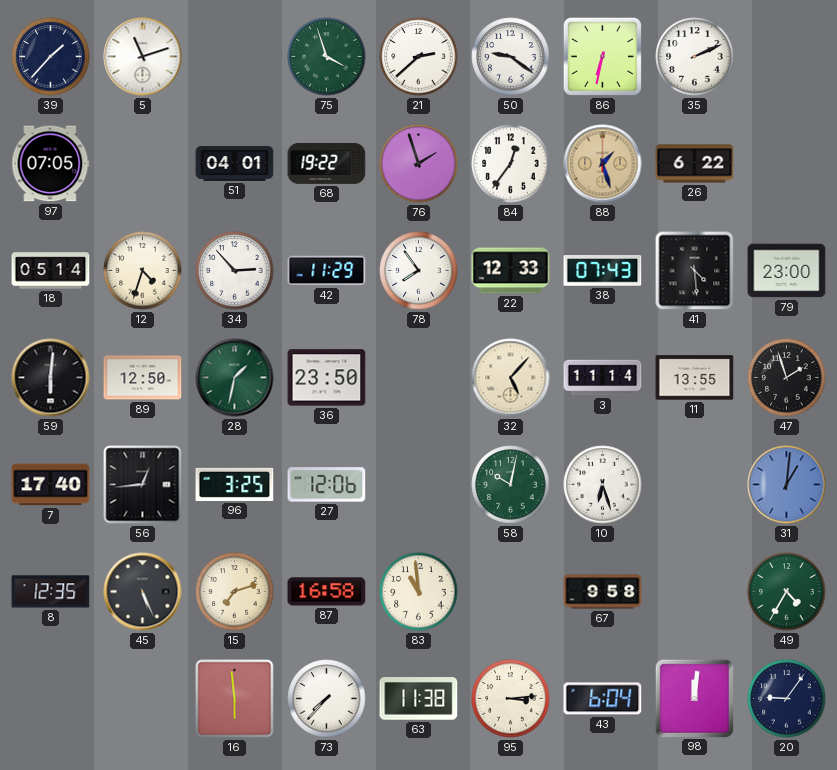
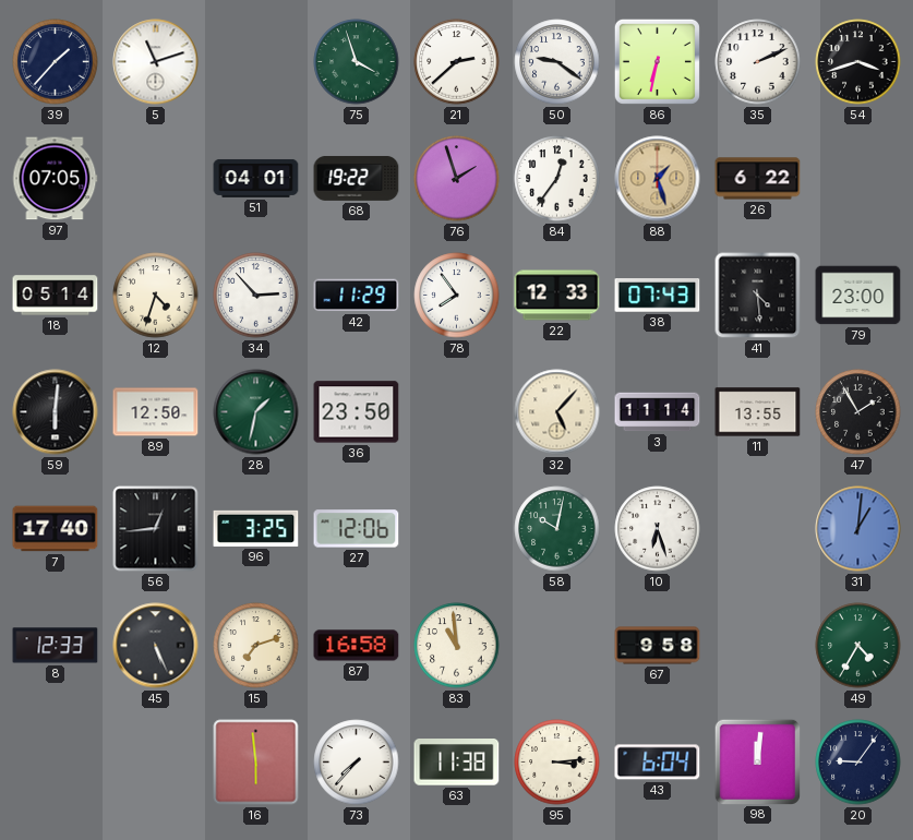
54: none -> 3:42 (858, 62)
47: 1:57 -> 1:55 (858, 412)
8: 12:35 -> 12:33 (56, 646)
